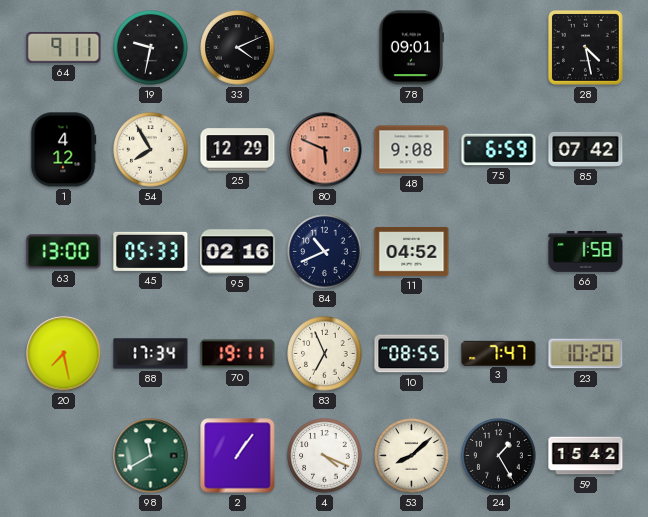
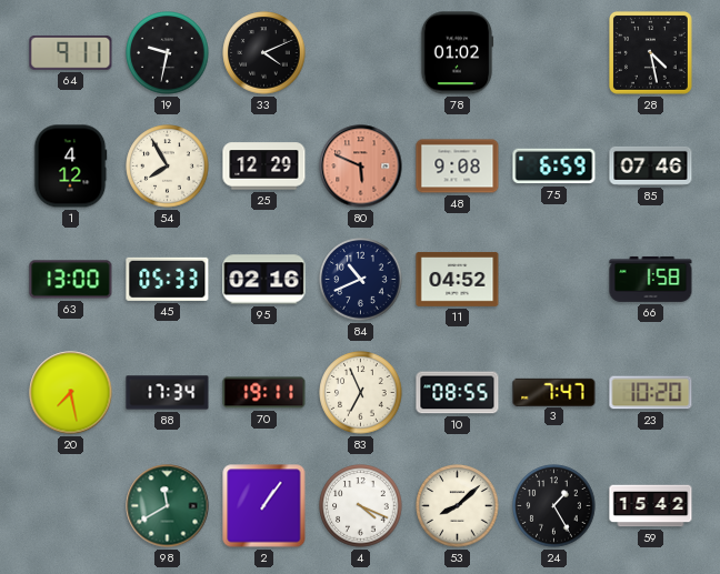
78: 09:01 -> 01:02 (457, 53)
85: 07:42 -> 07:46 (651, 165)
